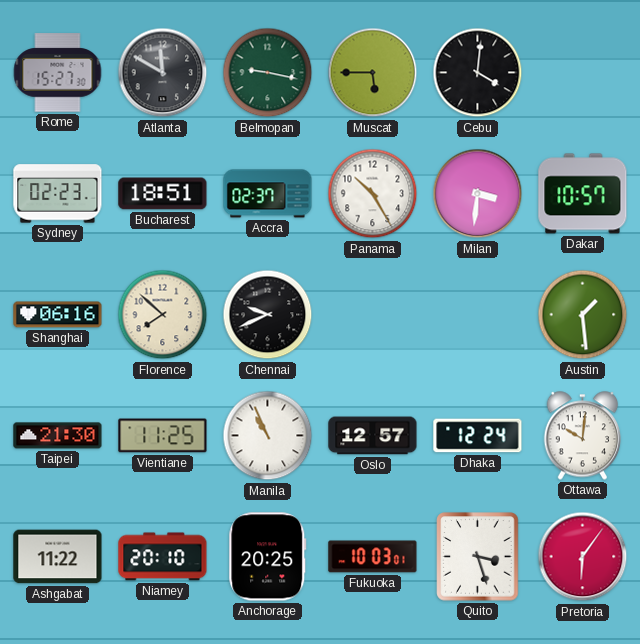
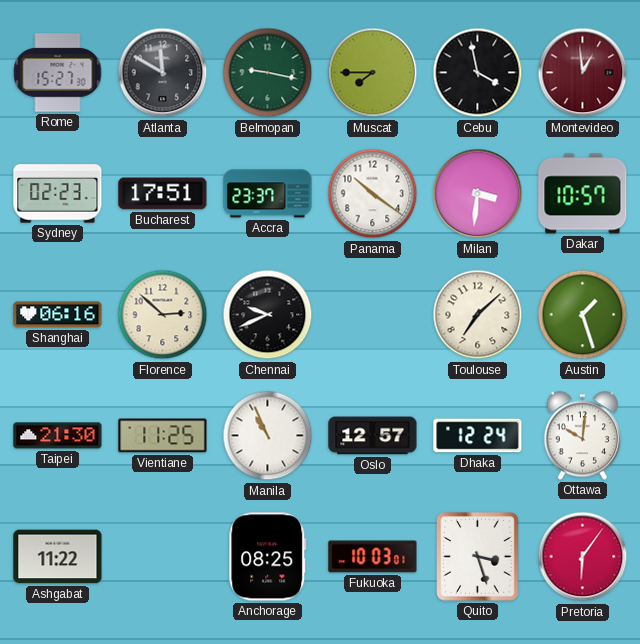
Muscat: 5:45 -> 7:45 (373, 73)
Cebu: 4:01 -> 3:58 (478, 73)
Montevideo: none -> 12:59 (583, 73)
Bucharest: 18:51 -> 17:51 (163, 194)
Accra: 02:37 -> 23:37 (268, 194)
Panama: 10:25 -> 10:21 (373, 194)
Florence: 7:52 -> 2:52 (163, 315)
Toulouse: none -> 7:08 (478, 315)
Austin: 1:29 -> 1:27 (583, 315)
Niamey: 20:10 -> none (163, 557)
Anchorage: 20:25 -> 08:25 (268, 557)
